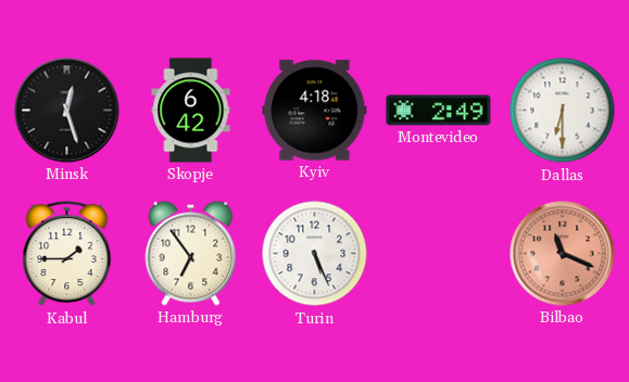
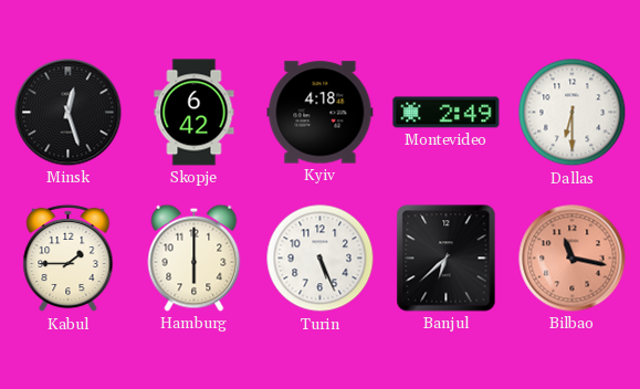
Hamburg: 6:54 -> 6:00 (195, 257)
Banjul: none -> 6:38 (447, 259)
Bilbao: 11:19 -> 11:17 (573, 259)
